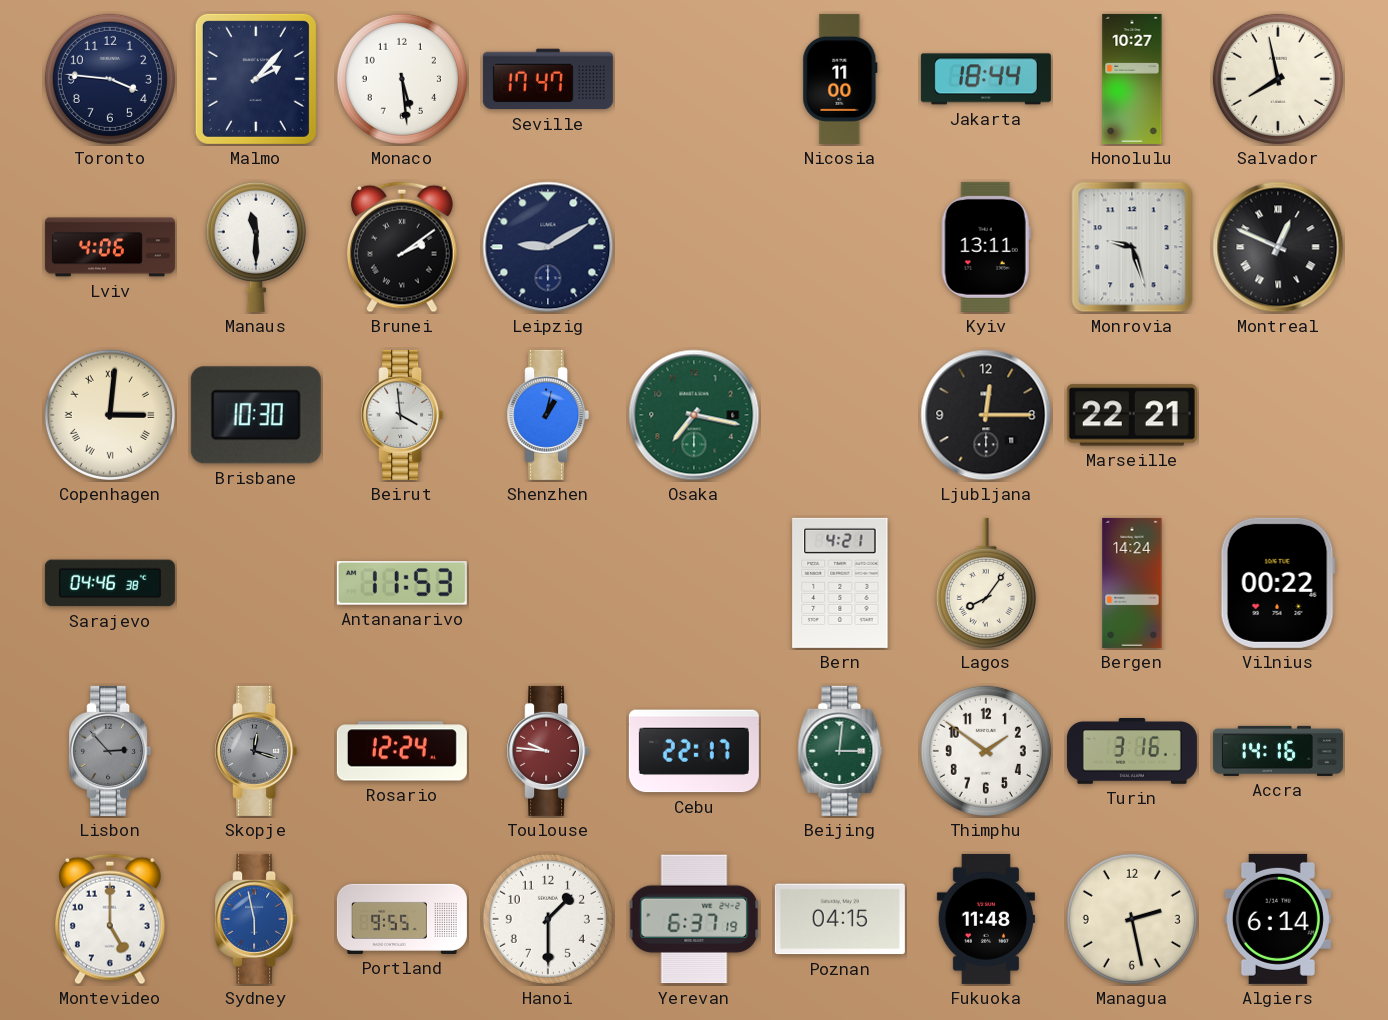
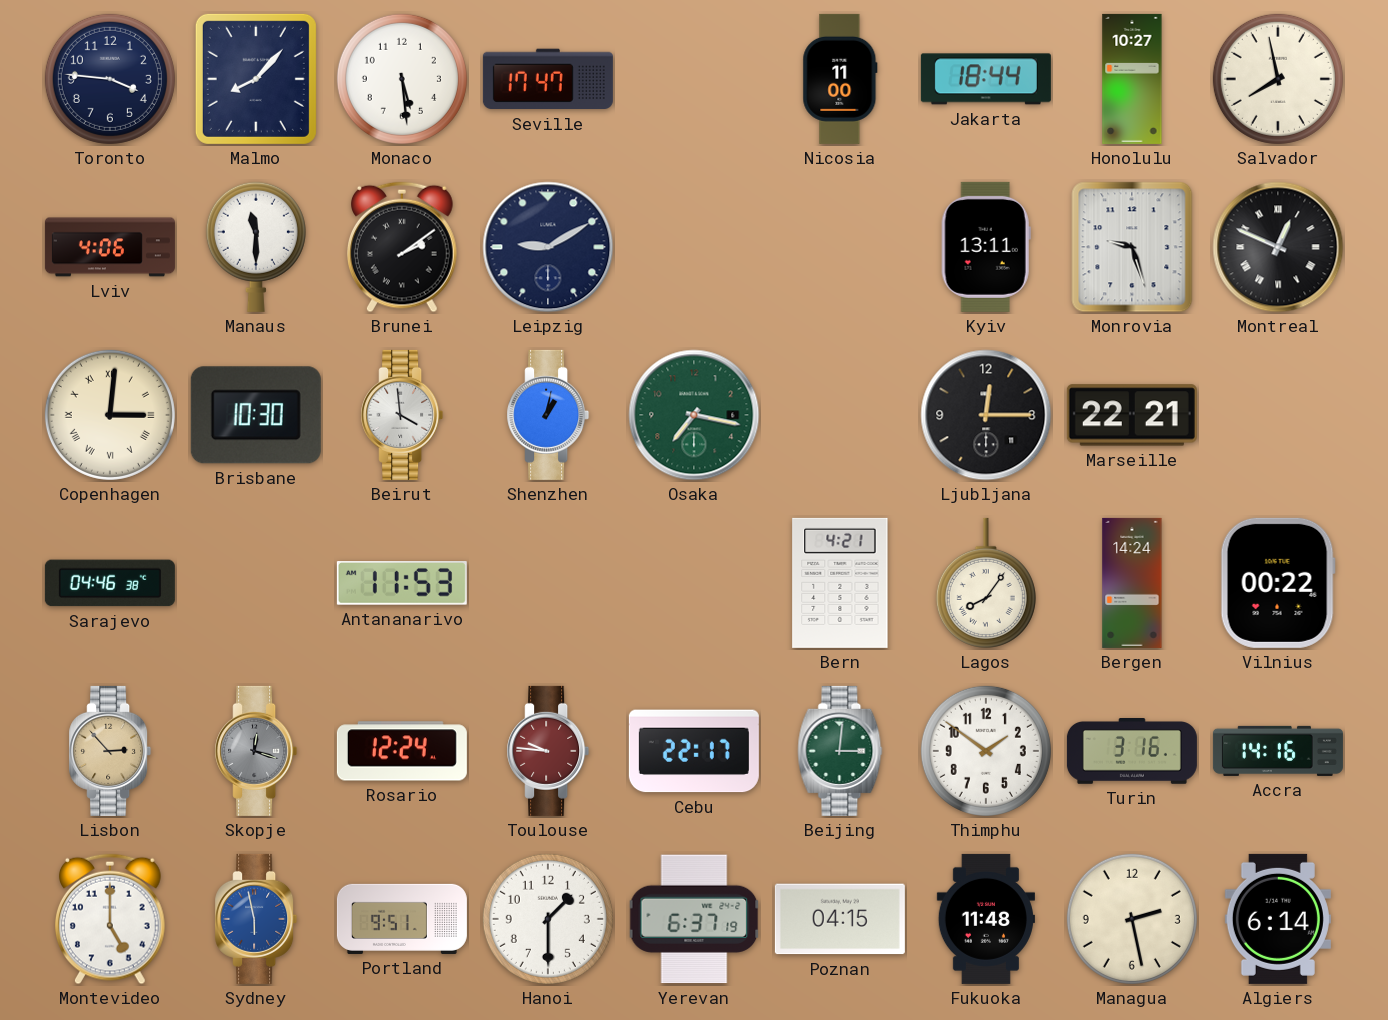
Malmo: 2:07 -> 8:07 (256, 79)
Lisbon dial: grey -> champagne (110, 751)
Portland: 9:55 -> 9:51 (402, 919)
